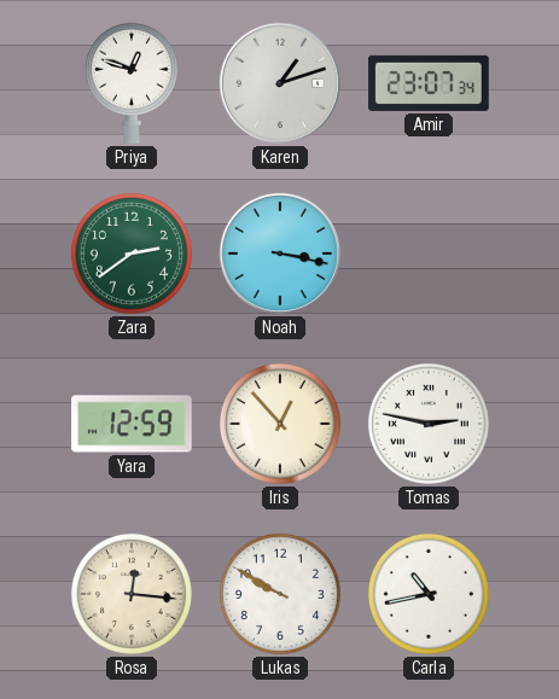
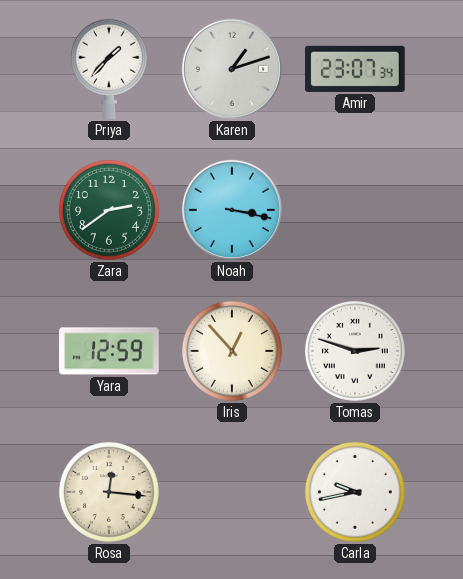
Priya: 12:48 -> 1:37 (109, 69)
Tomas: 2:47 -> 2:48 (355, 351)
Lukas: 9:50 -> none (280, 594)
Carla: 10:43 -> 9:43 (355, 492)
